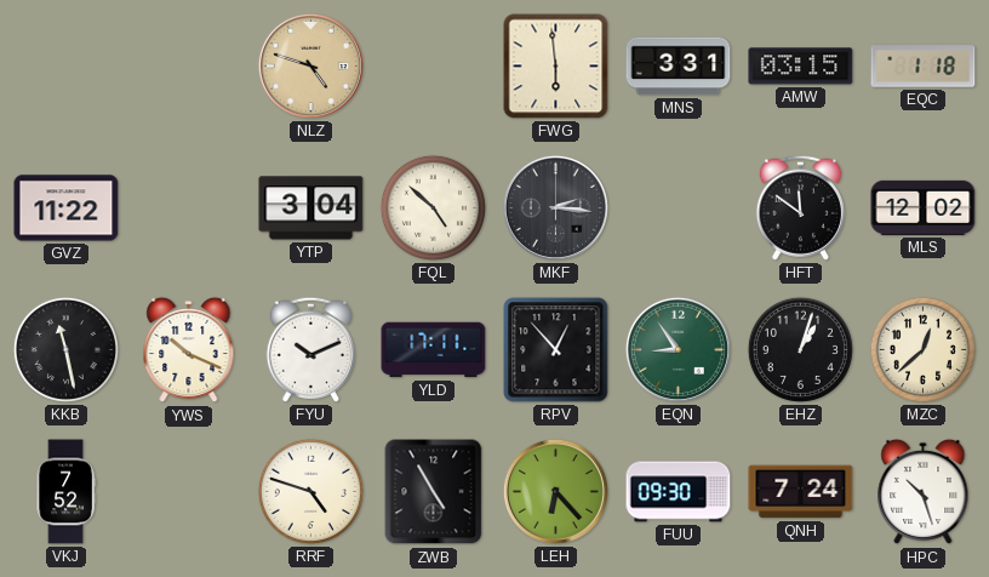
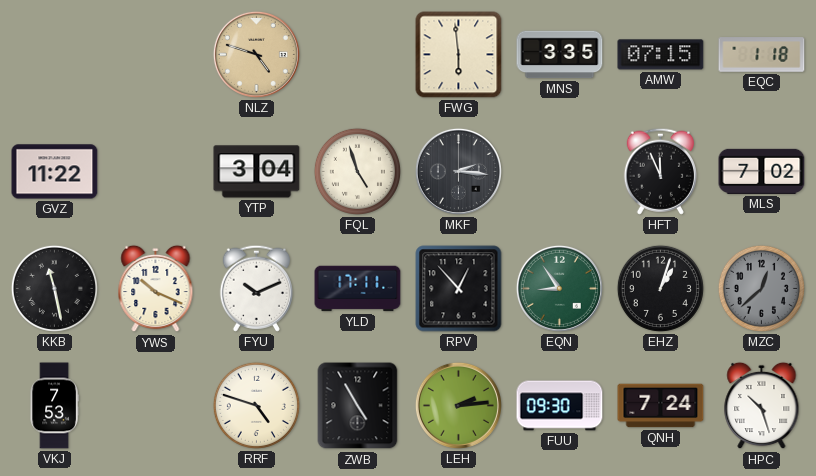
MNS: 3:31 -> 3:35 (560, 55)
AMW: 03:15 -> 07:15 (661, 55)
FQL: 4:52 -> 4:57 (357, 171)
HFT: 11:51 -> 11:56 (660, 171)
MLS: 12:02 -> 7:02 (762, 171)
MZC dial: cream -> grey (761, 288)
VKJ: 7:52 -> 7:53 (54, 406)
LEH: 6:23 -> 2:14 (458, 405)
